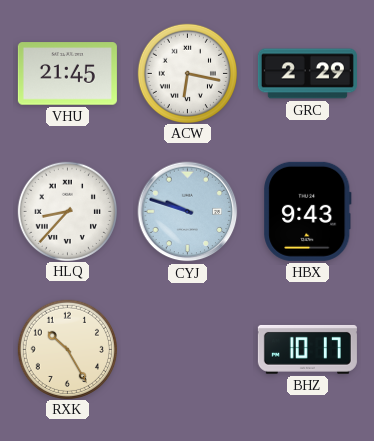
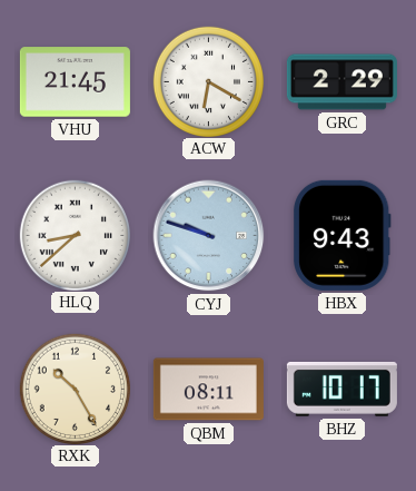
ACW: 6:17 -> 6:20 (208, 81)
HLQ: 8:37 -> 8:38 (75, 235)
QBM: none -> 08:11 (208, 390)
